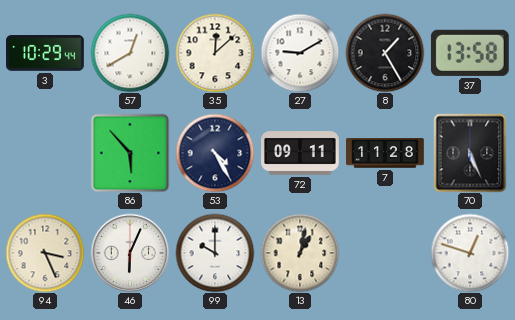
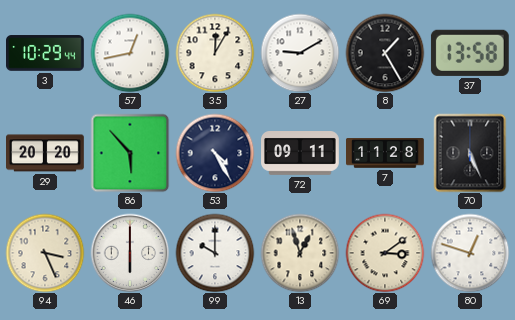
57: 12:40 -> 12:43 (130, 53)
35: 12:08 -> 12:05 (215, 53)
29: none -> 20:20 (46, 153)
46: 6:04 -> 6:00 (130, 253)
13: 1:02 -> 12:57 (300, 253)
69: none -> 3:09 (385, 253)
